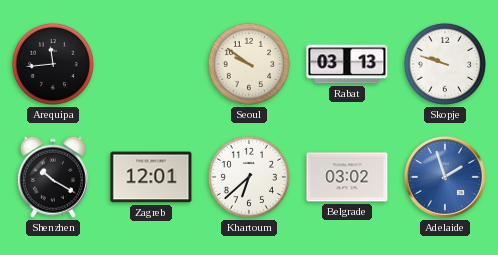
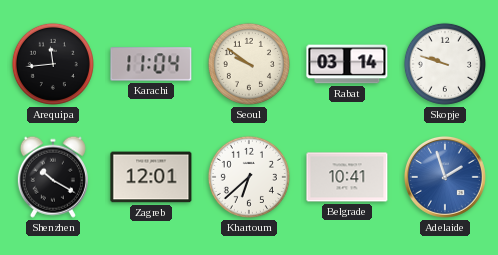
Karachi: none -> 11:04 (151, 64)
Rabat: 03:13 -> 03:14 (347, 64)
Belgrade: 03:02 -> 10:41 (347, 177)
